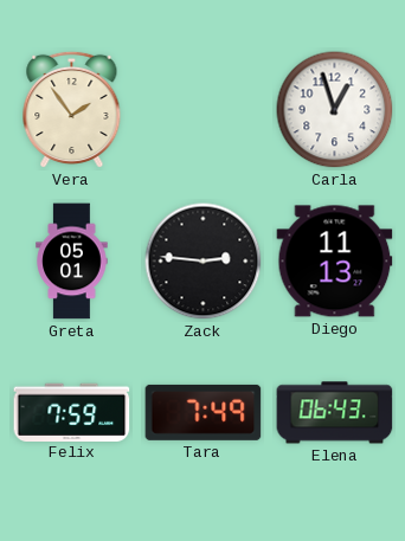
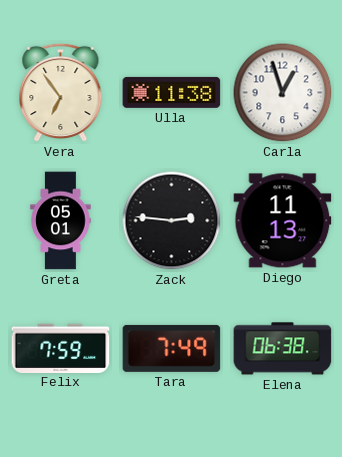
Vera: 1:54 -> 6:54 (61, 93)
Ulla: none -> 11:38 (172, 92)
Elena: 06:43 -> 06:38 (283, 349)
